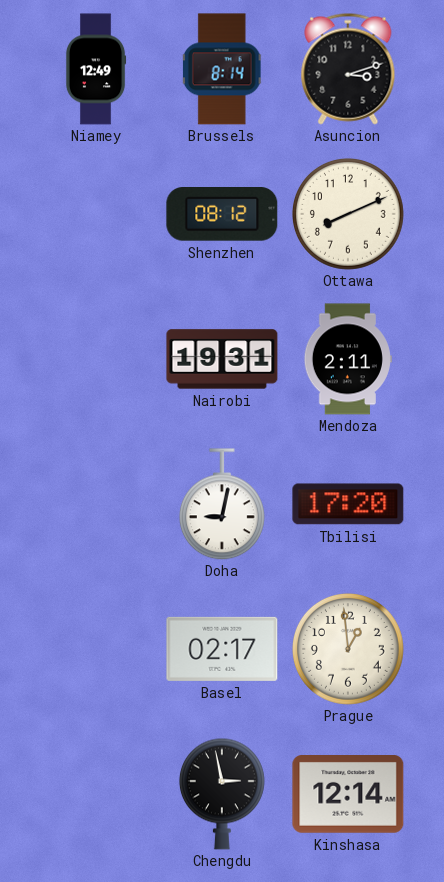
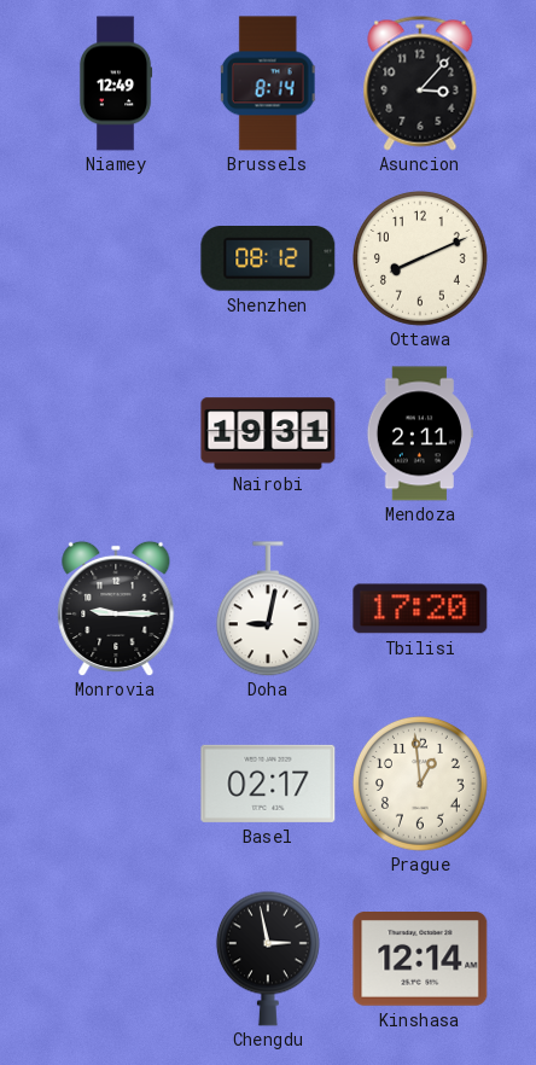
Asuncion: 3:12 -> 3:07 (420, 83)
Monrovia: none -> 9:15 (116, 609)
